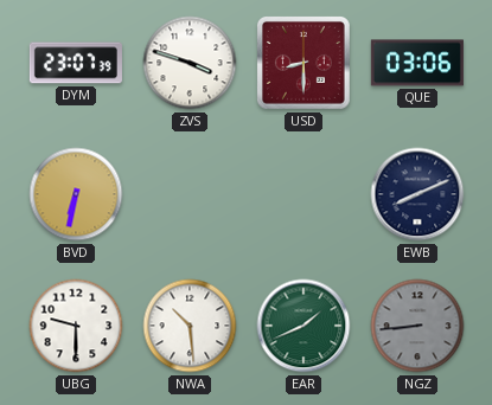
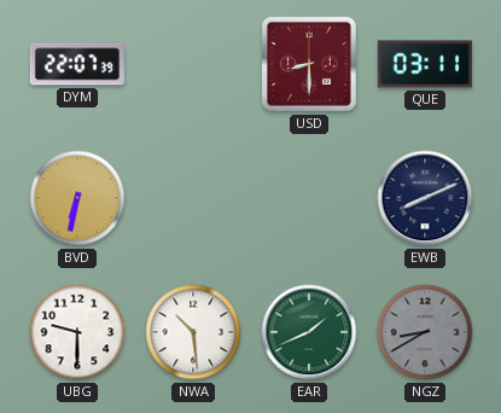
DYM: 23:07 -> 22:07 (77, 64)
ZVS: 3:48 -> none (190, 63)
QUE: 03:06 -> 03:11 (425, 64)
NGZ: 8:44 -> 8:40 (425, 332)
